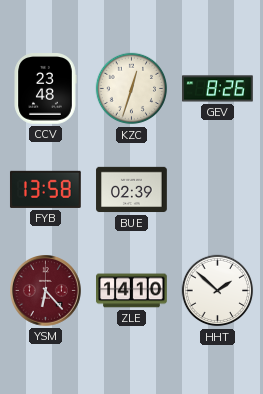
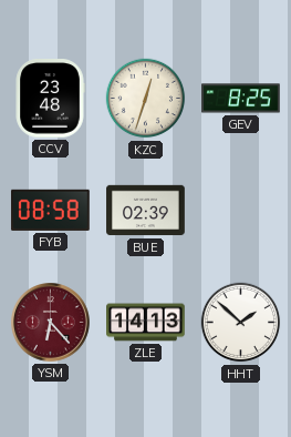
GEV: 8:26 -> 8:25 (241, 99)
FYB: 13:58 -> 08:58 (50, 210)
ZLE: 14:10 -> 14:13 (146, 323)
